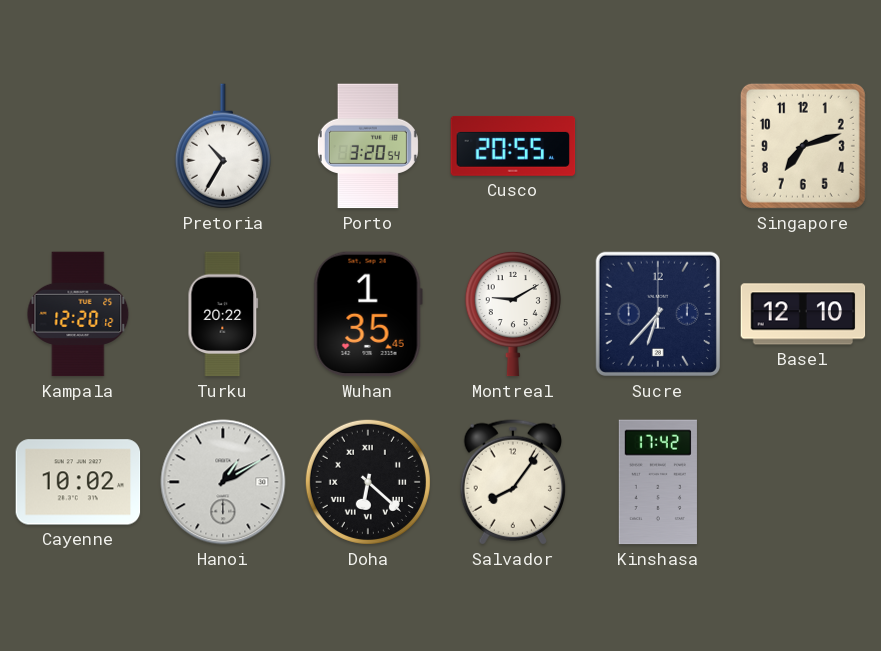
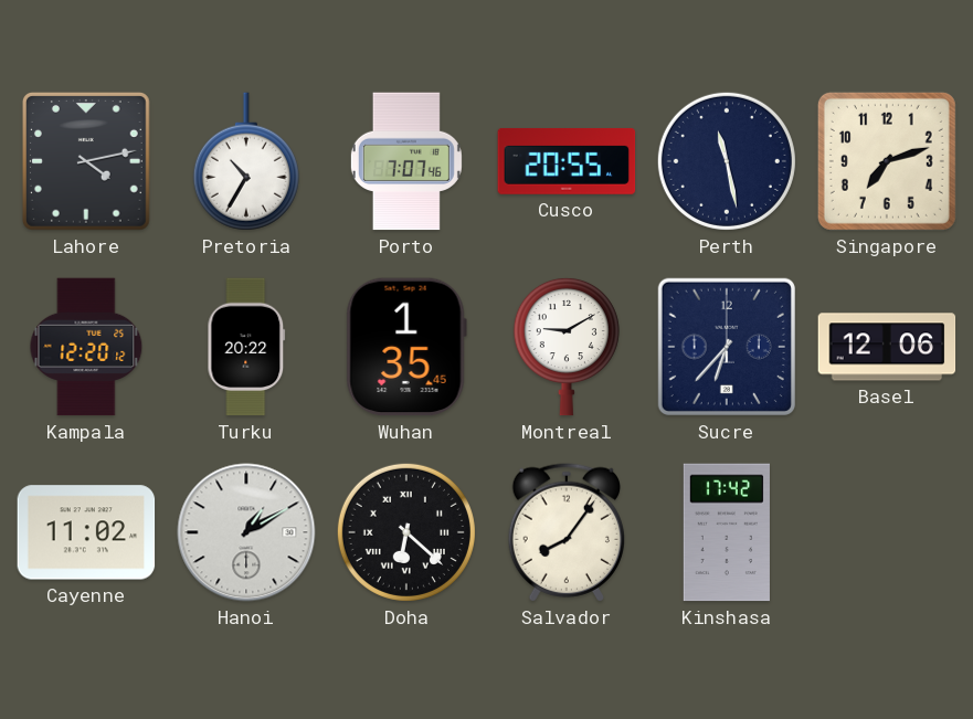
Lahore: none -> 4:13 (86, 162)
Porto: 3:20 -> 7:07 (406, 161)
Perth: none -> 11:28 (727, 161)
Basel: 12:10 -> 12:06 (887, 347)
Cayenne: 10:02 -> 11:02 (86, 532)
